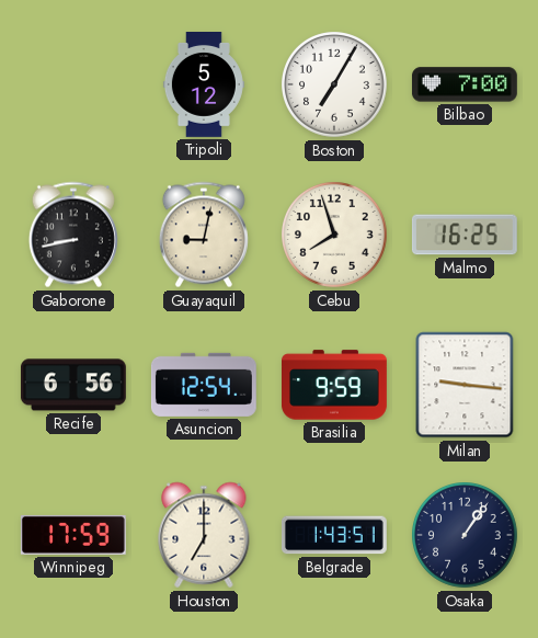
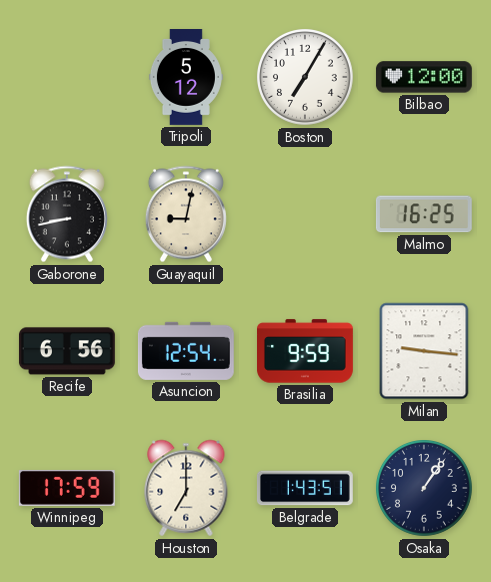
Bilbao: 7:00 -> 12:00 (424, 77)
Cebu: 7:57 -> none (335, 236)
